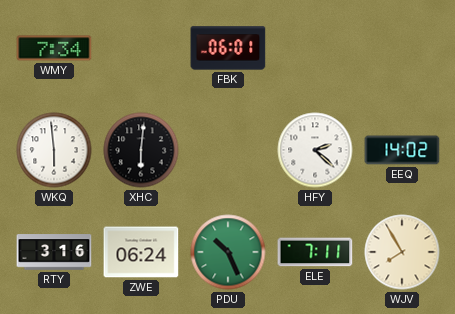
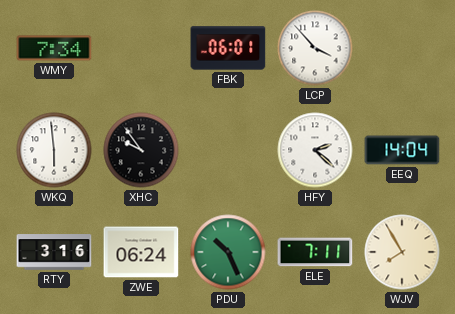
LCP: none -> 3:53 (315, 48)
XHC: 6:01 -> 9:54 (141, 150)
EEQ: 14:02 -> 14:04 (402, 150)
